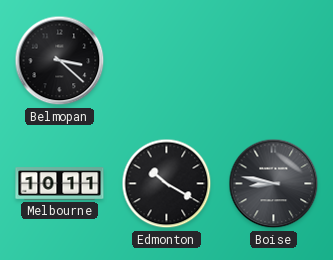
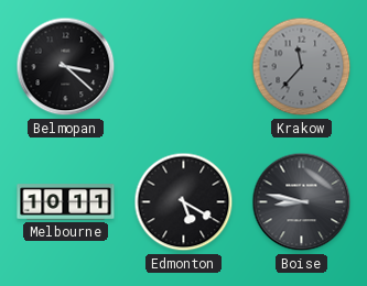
Krakow: none -> 11:37 (302, 67)
Edmonton: 10:20 -> 5:20 (184, 202)
